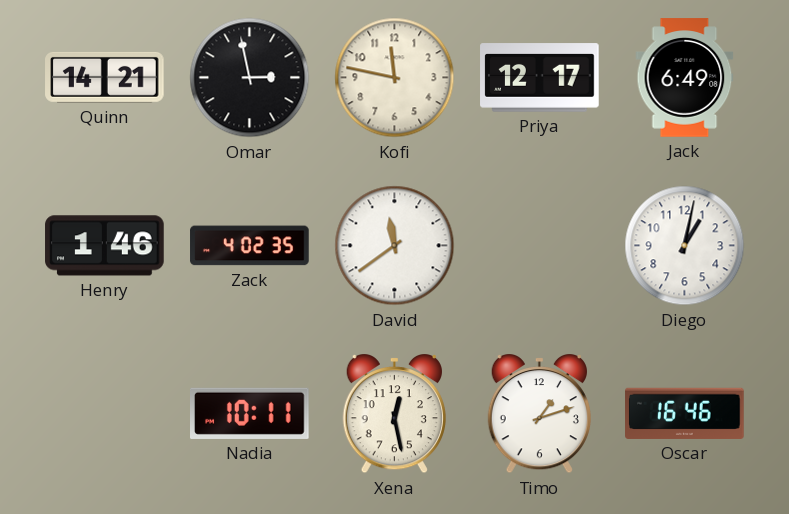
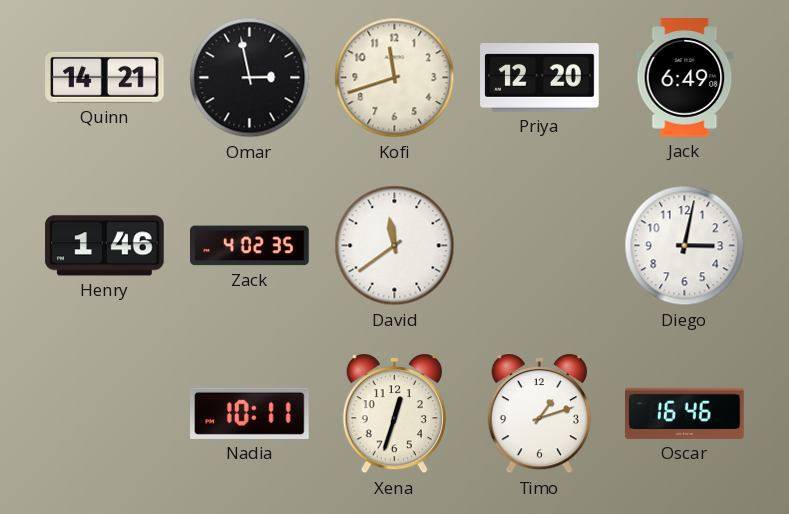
Kofi: 11:47 -> 11:42 (395, 78)
Priya: 12:17 -> 12:20 (540, 78)
Diego: 1:02 -> 3:02 (685, 246)
Xena: 12:28 -> 12:33 (394, 415)
